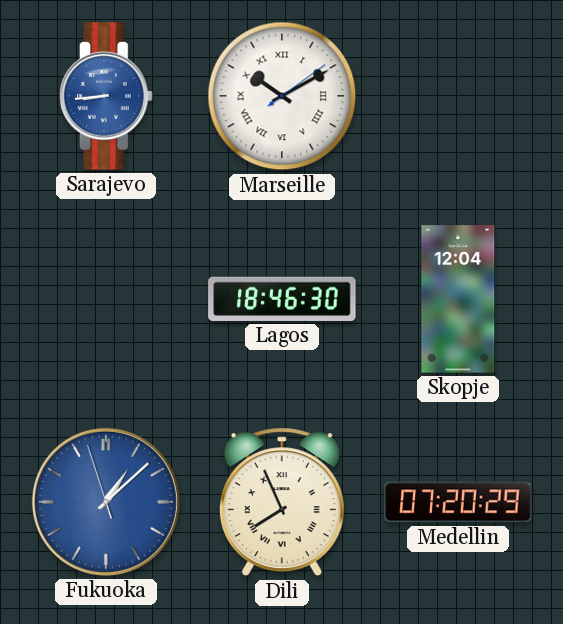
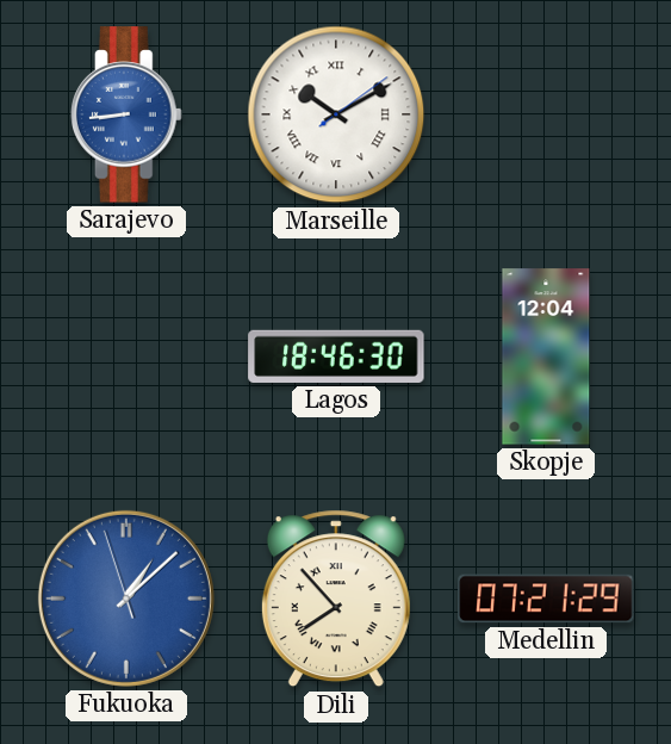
Dili: 7:56 -> 7:53 (336, 599)
Medellin: 07:20 -> 07:21 (546, 599)
